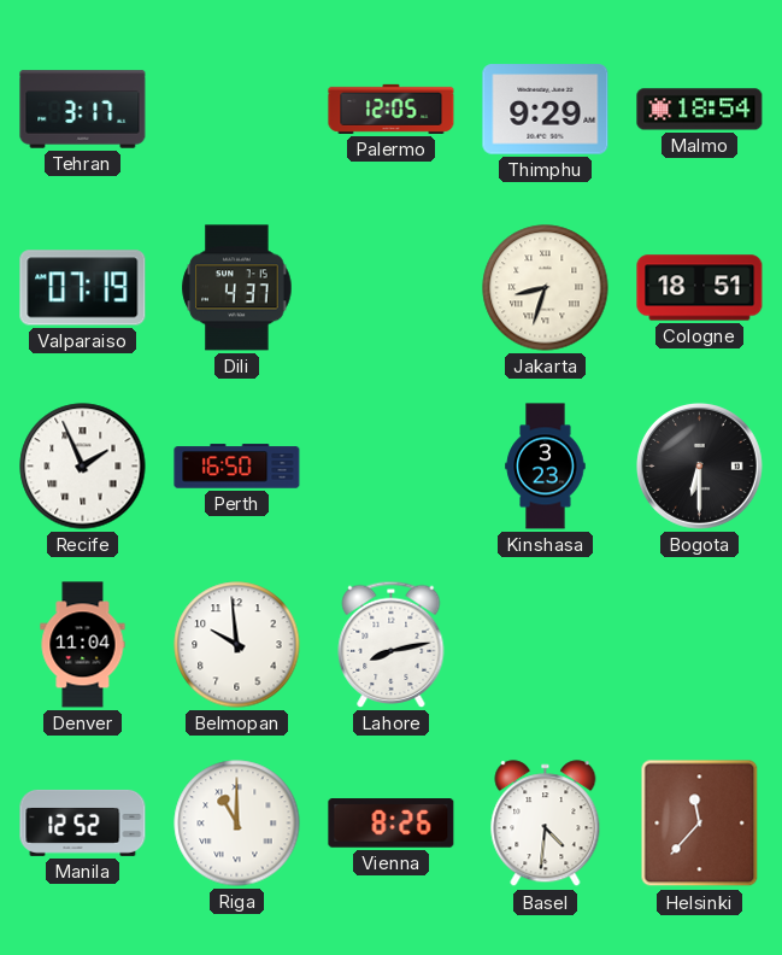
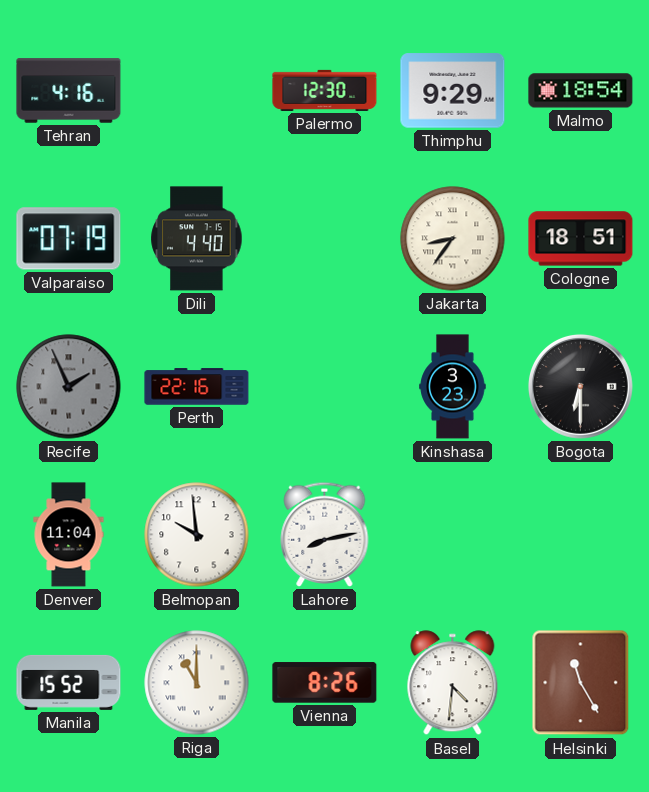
Tehran: 3:17 -> 4:16 (69, 91)
Palermo: 12:05 -> 12:30 (325, 90)
Dili: 4:37 -> 4:40 (197, 239)
Jakarta: 8:33 -> 8:36 (453, 239)
Recife dial: white -> grey (69, 387)
Perth: 16:50 -> 22:16 (197, 387)
Manila: 12:52 -> 15:52 (69, 682)
Helsinki: 11:37 -> 11:25 (581, 683)
